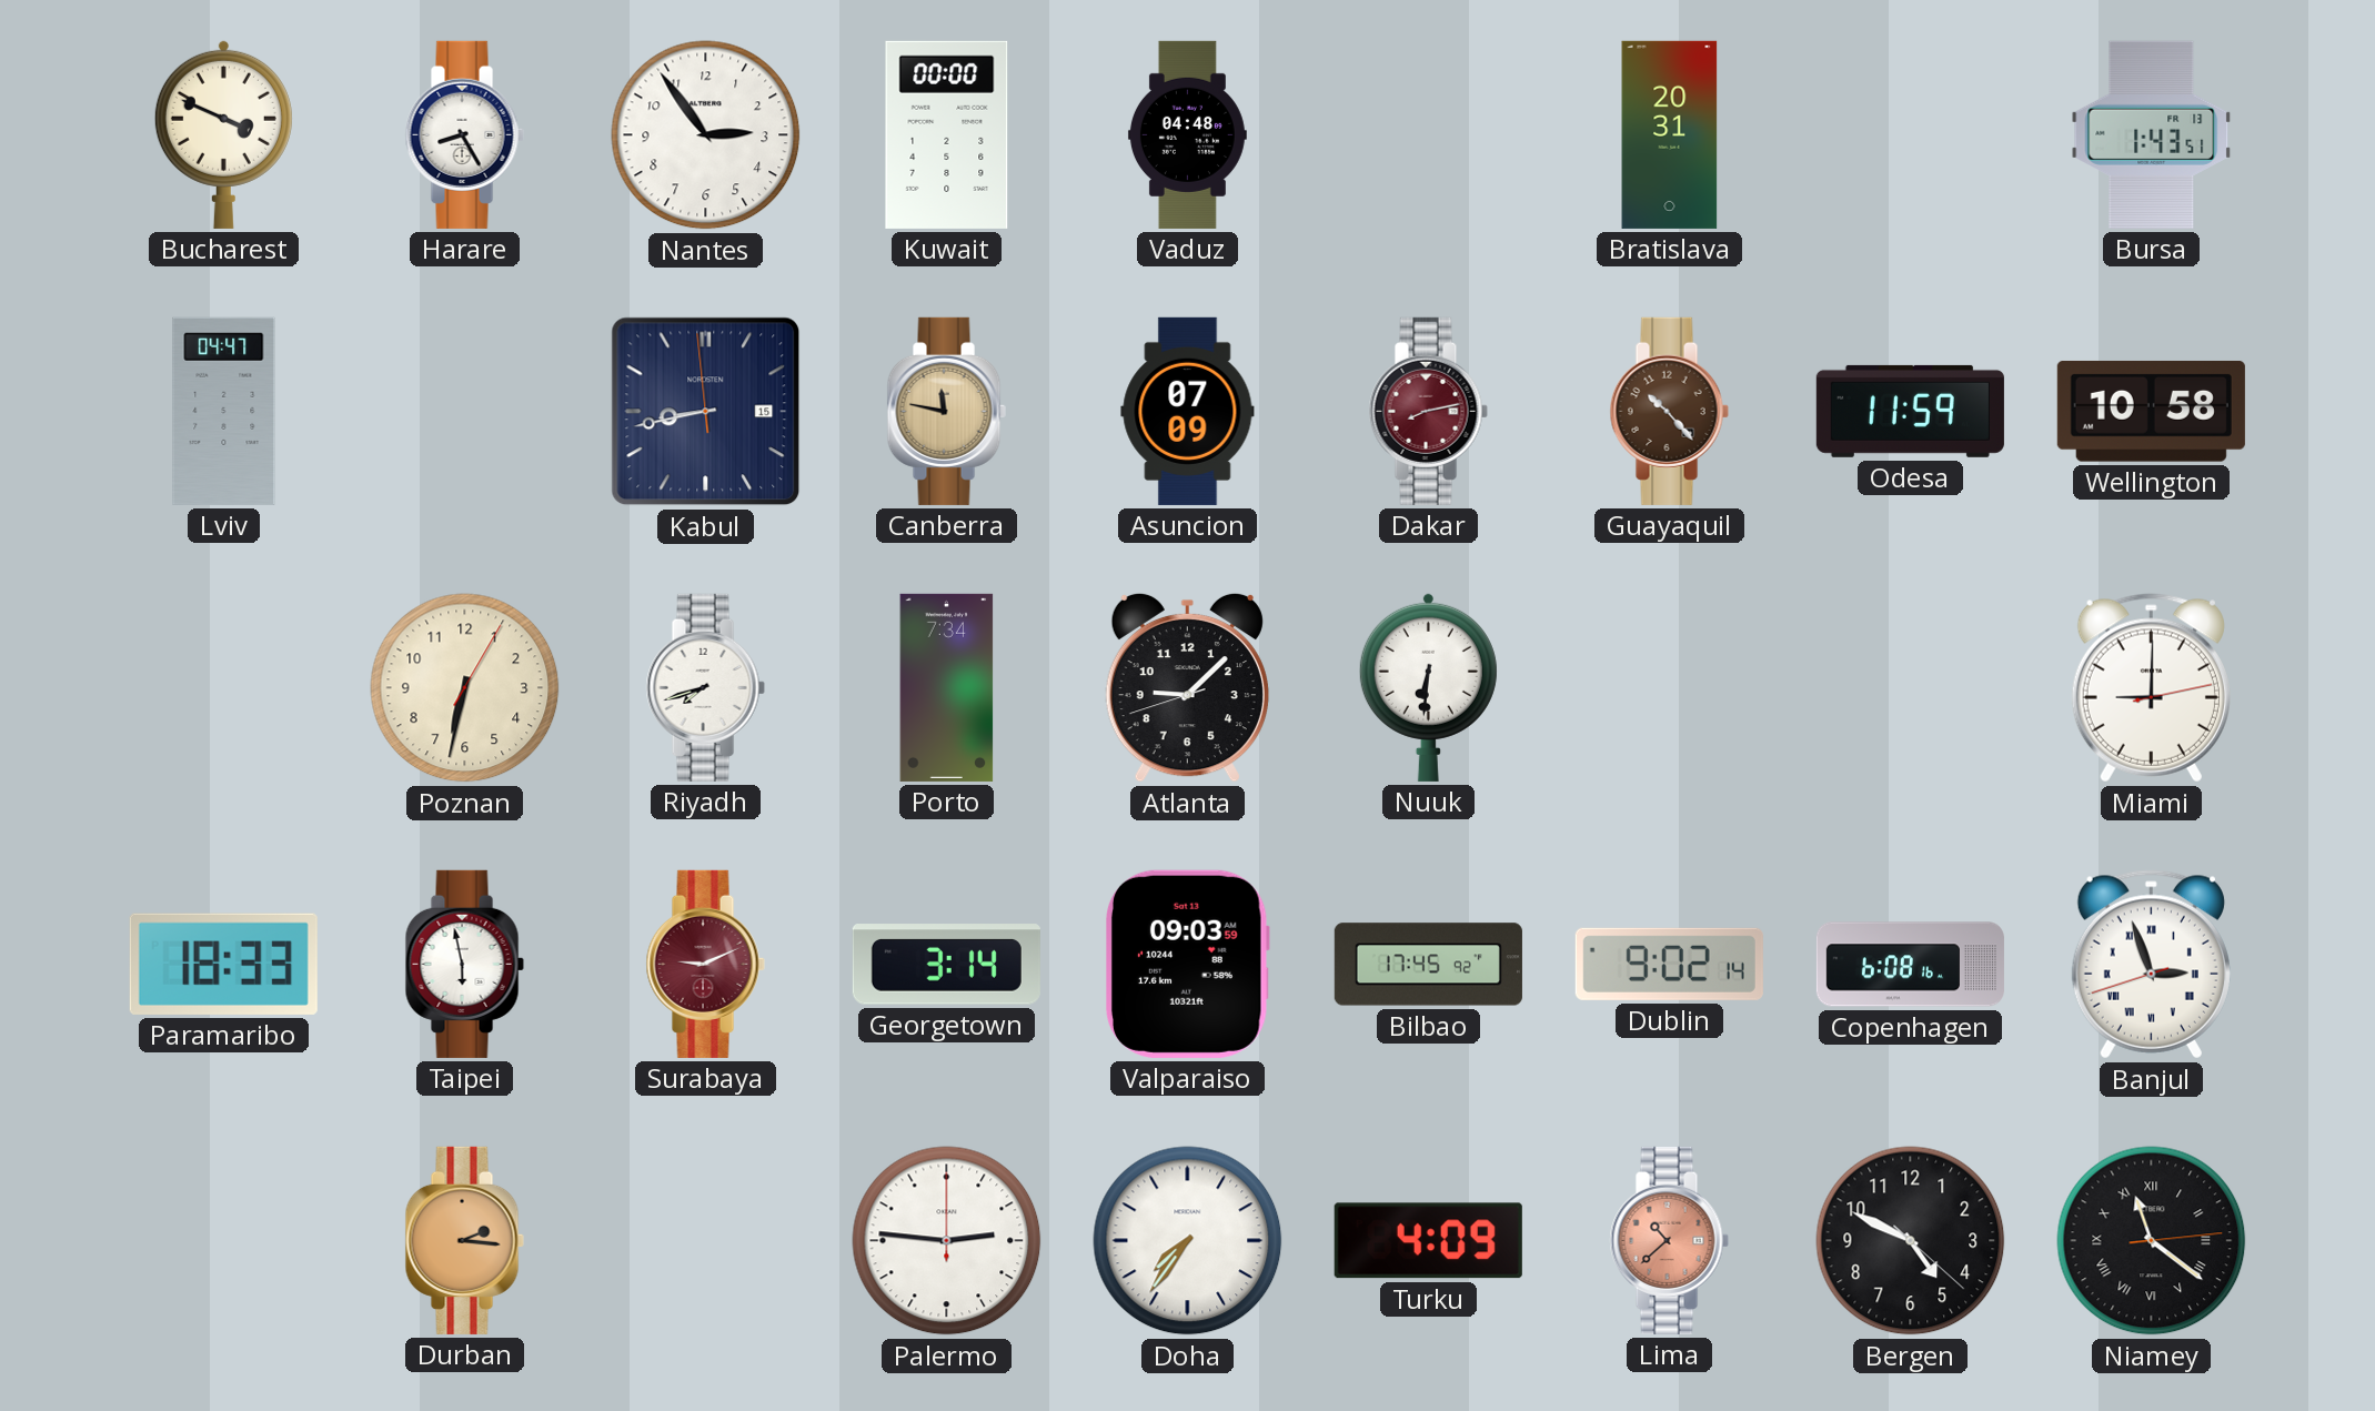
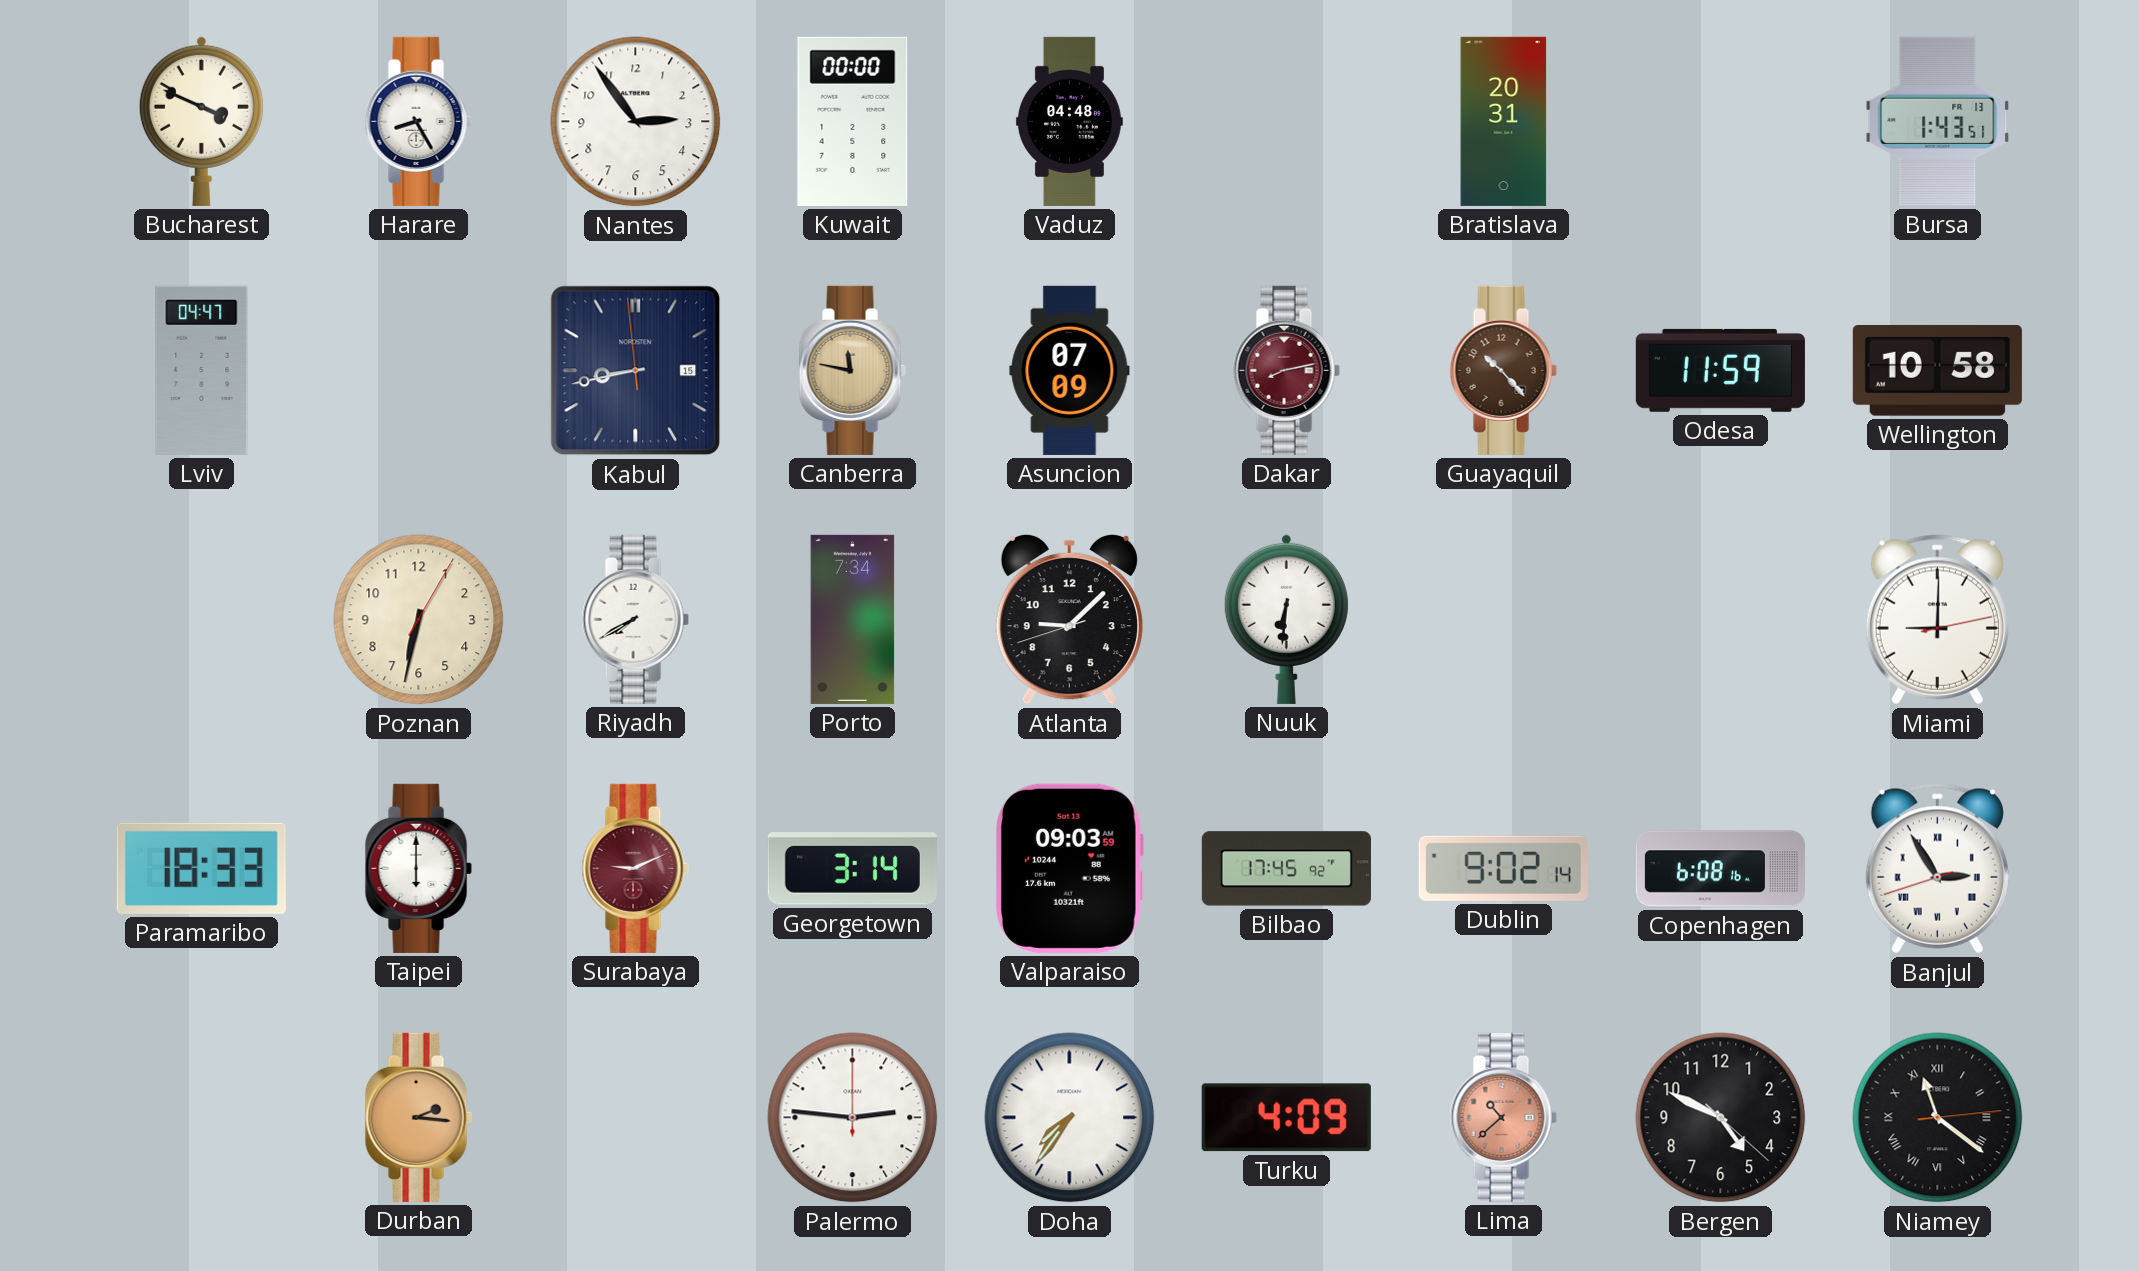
Riyadh: 7:42 -> 7:40 (635, 619)
Taipei: 5:58 -> 6:00 (418, 868)
Banjul: 2:56 -> 2:54 (1937, 869)
